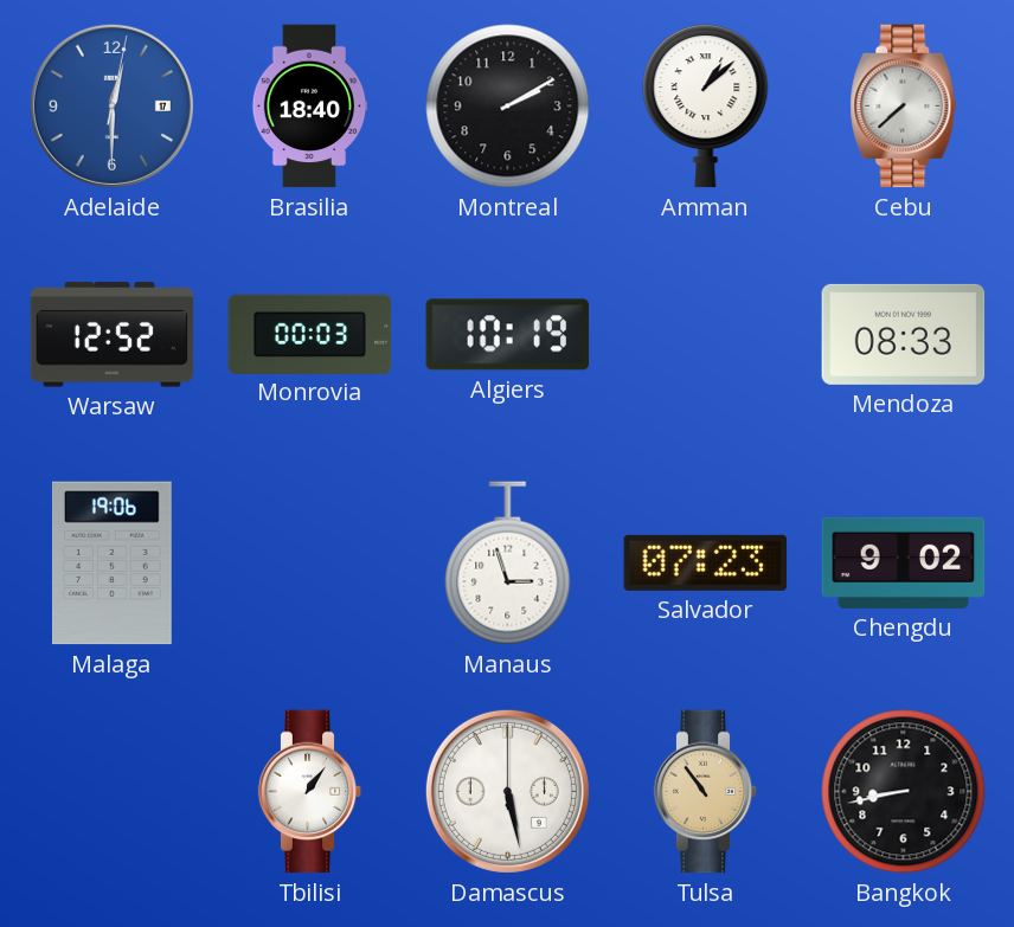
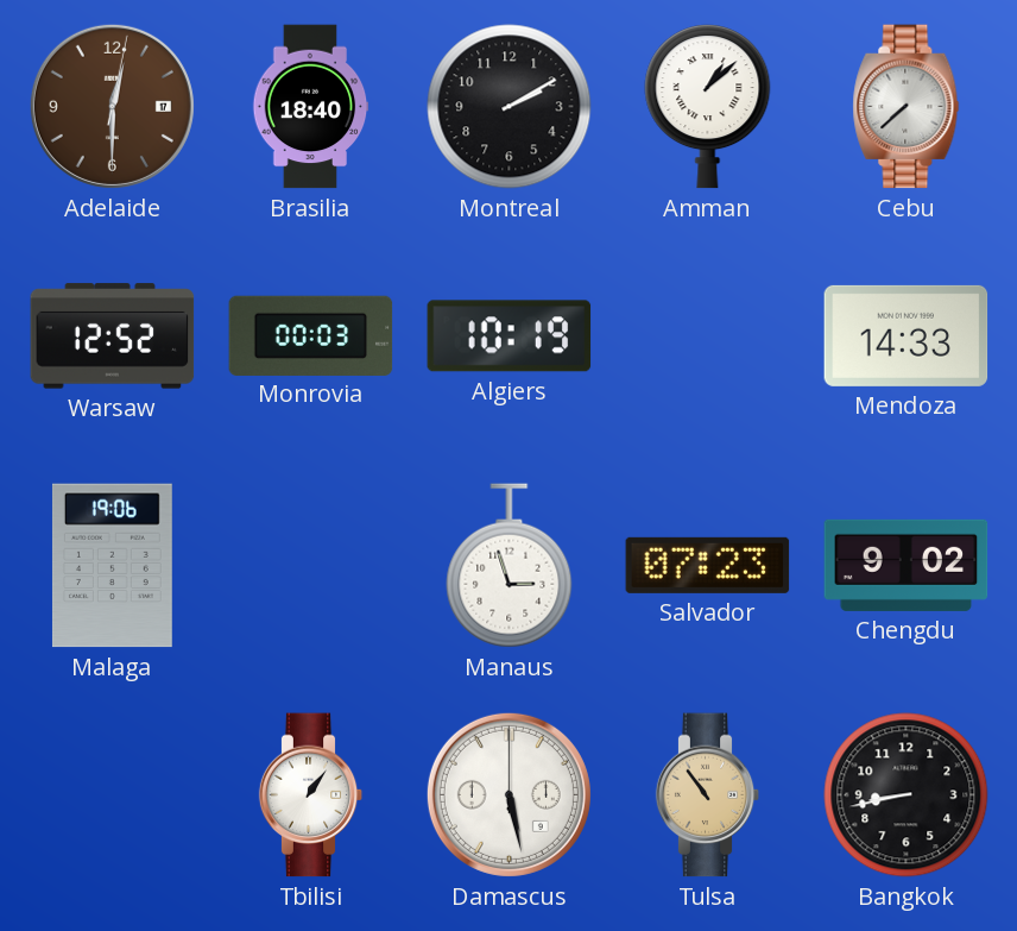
Adelaide dial: blue -> brown (112, 106)
Mendoza: 08:33 -> 14:33 (907, 335)
